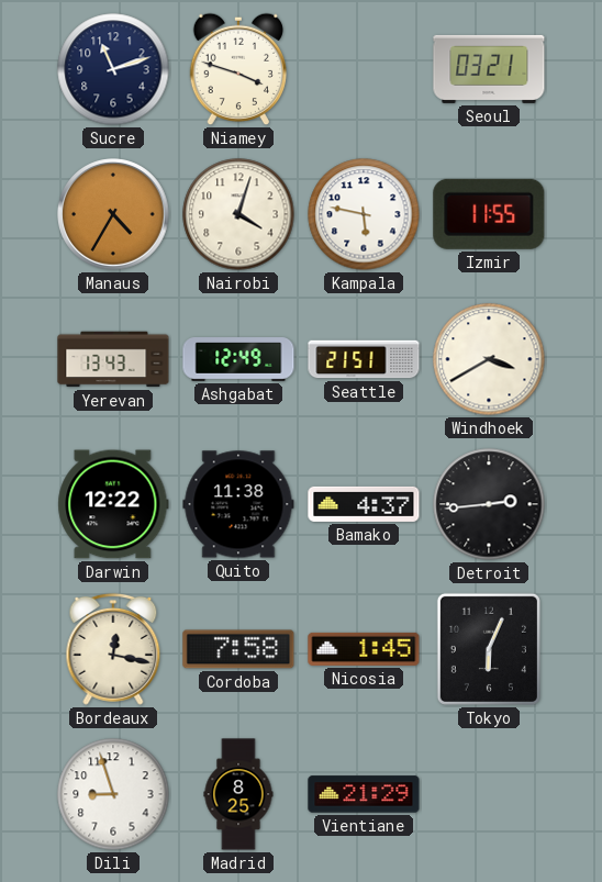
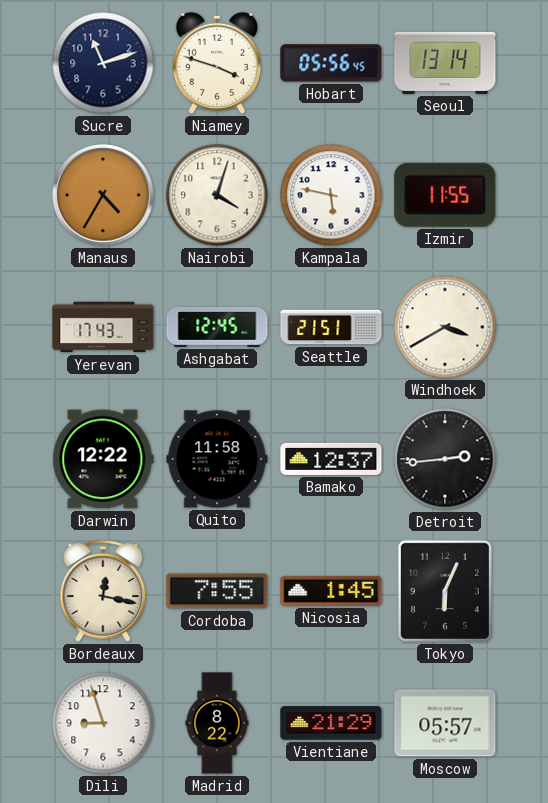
Hobart: none -> 05:56 (331, 63)
Seoul: 03:21 -> 13:14 (445, 63)
Yerevan: 13:43 -> 17:43 (103, 327)
Ashgabat: 12:49 -> 12:45 (217, 328)
Quito: 11:38 -> 11:58 (217, 459)
Bamako: 4:37 -> 12:37 (331, 459)
Cordoba: 7:58 -> 7:55 (217, 591)
Madrid: 8:25 -> 8:22 (217, 723)
Moscow: none -> 05:57 (445, 723)
